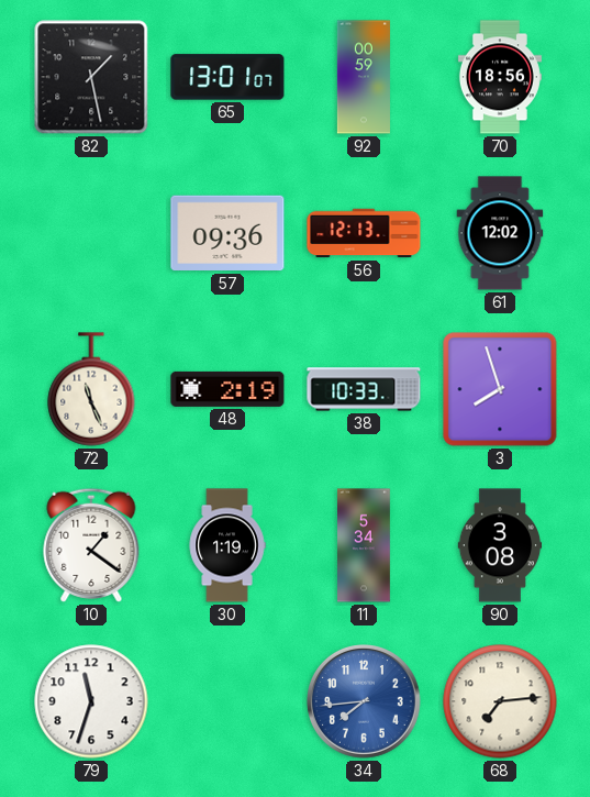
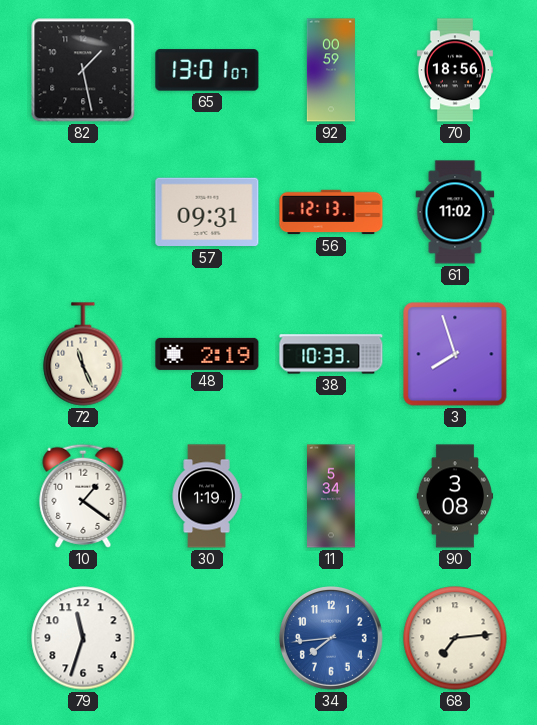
57: 09:36 -> 09:31 (207, 212)
61: 12:02 -> 11:02 (455, 212)
